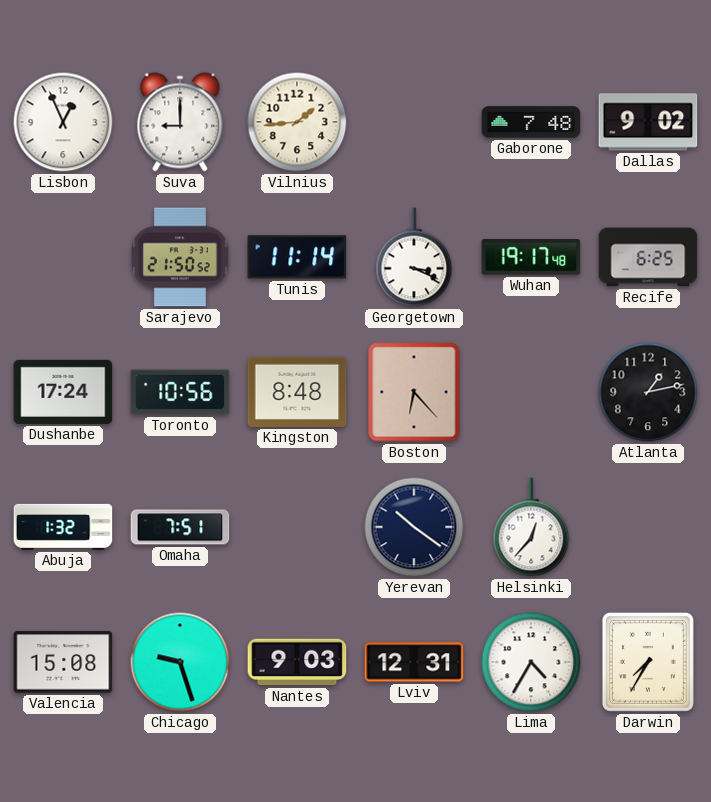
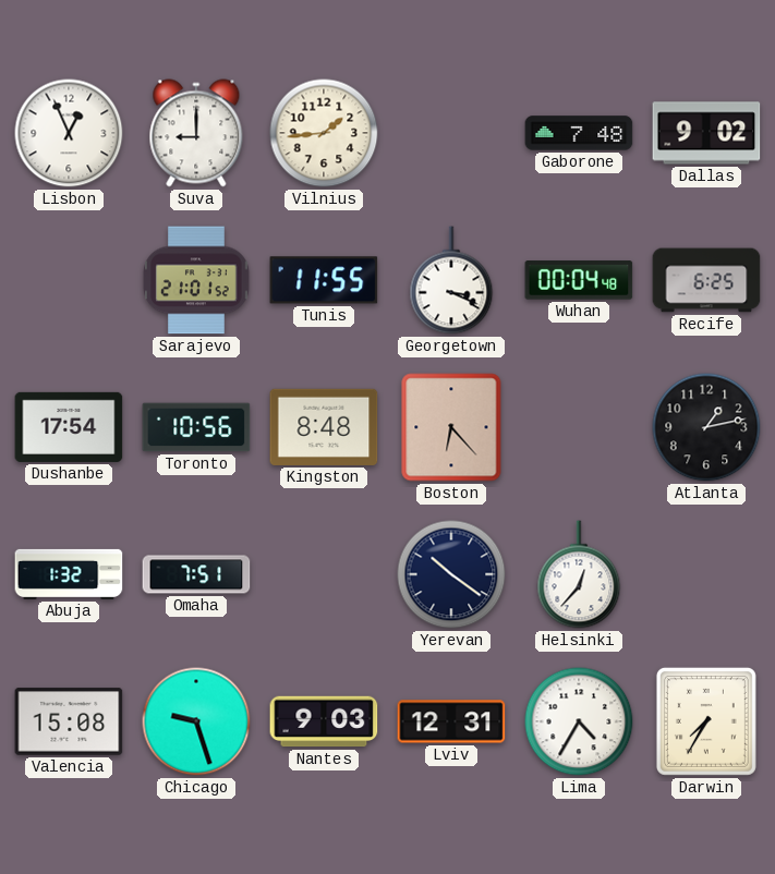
Sarajevo: 21:50 -> 21:01 (196, 280)
Tunis: 11:14 -> 11:55 (324, 280)
Wuhan: 19:17 -> 00:04 (579, 280)
Dushanbe: 17:24 -> 17:54 (69, 427)
